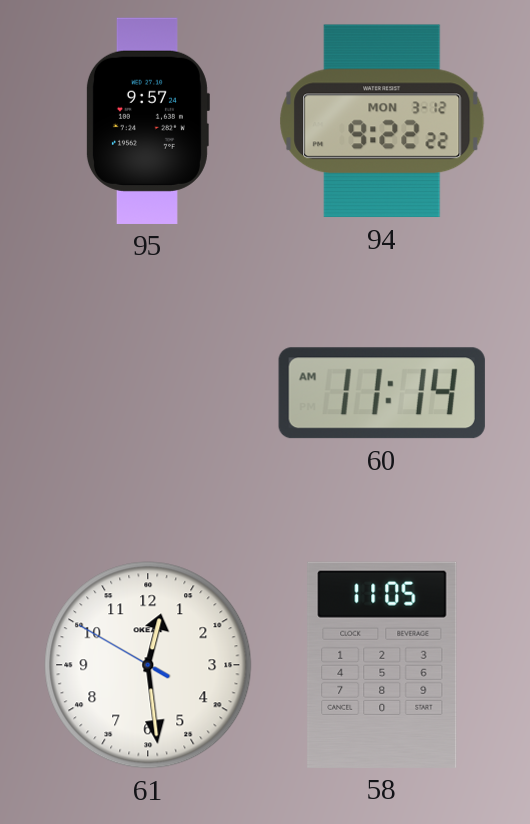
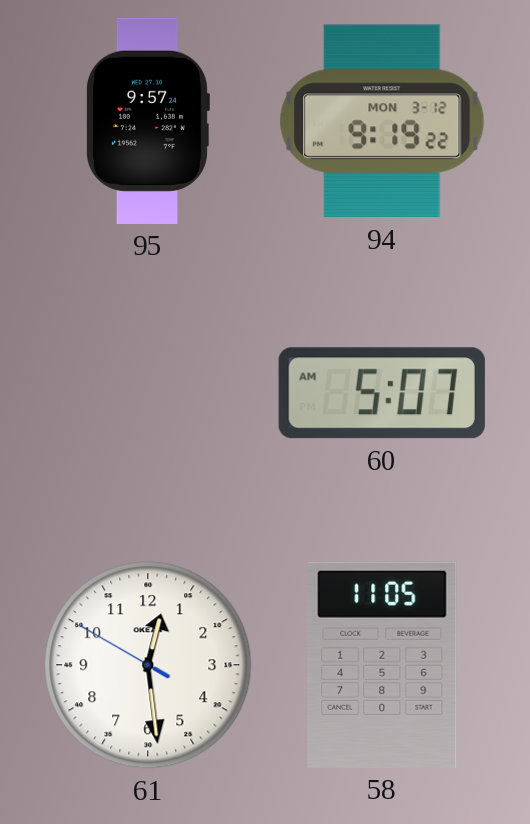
94: 9:22 -> 9:19 (382, 121)
60: 11:14 -> 5:07 (382, 393)
